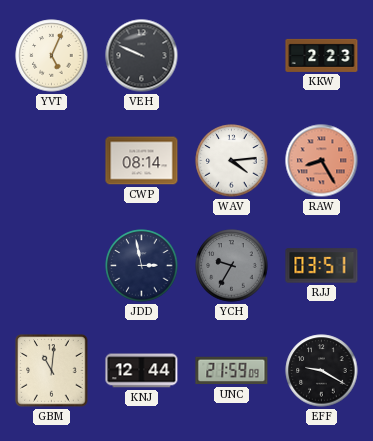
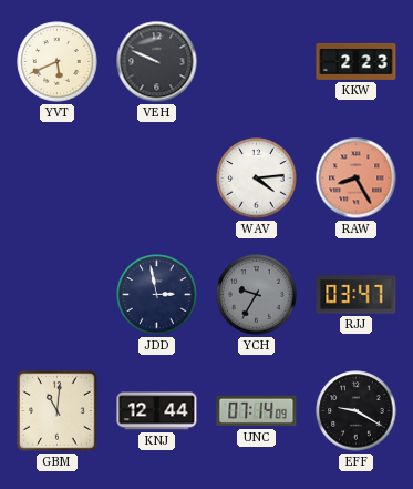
YVT: 5:04 -> 5:41 (58, 62)
CWP: 08:14 -> none (142, 161)
RJJ: 03:51 -> 03:47 (357, 295)
UNC: 21:59 -> 07:14 (257, 411)
